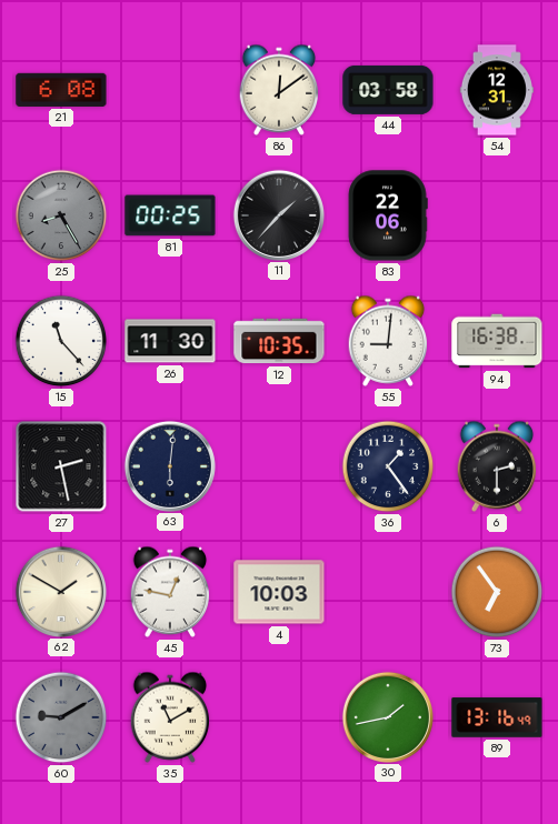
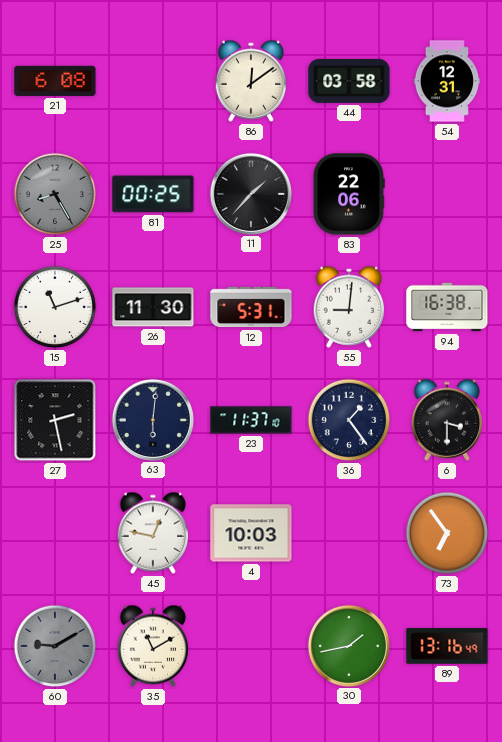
15: 11:23 -> 11:12 (55, 307)
12: 10:35 -> 5:31 (251, 307)
23: none -> 11:37 (251, 420)
6: 2:30 -> 3:30 (447, 420)
62: 1:50 -> none (60, 591)
